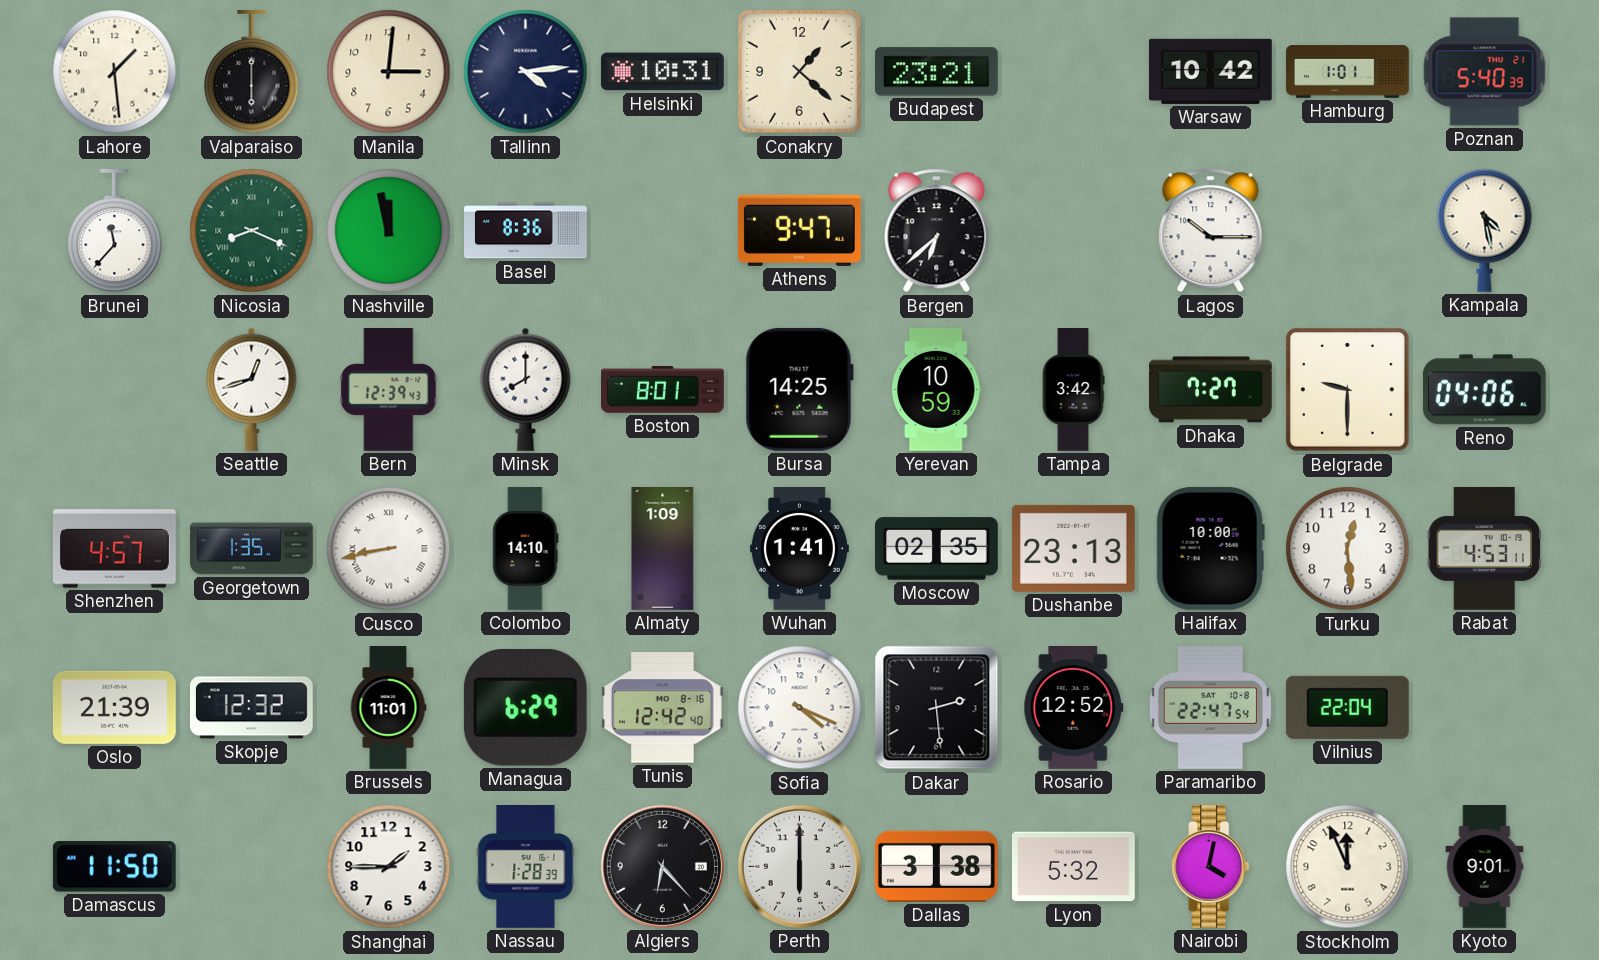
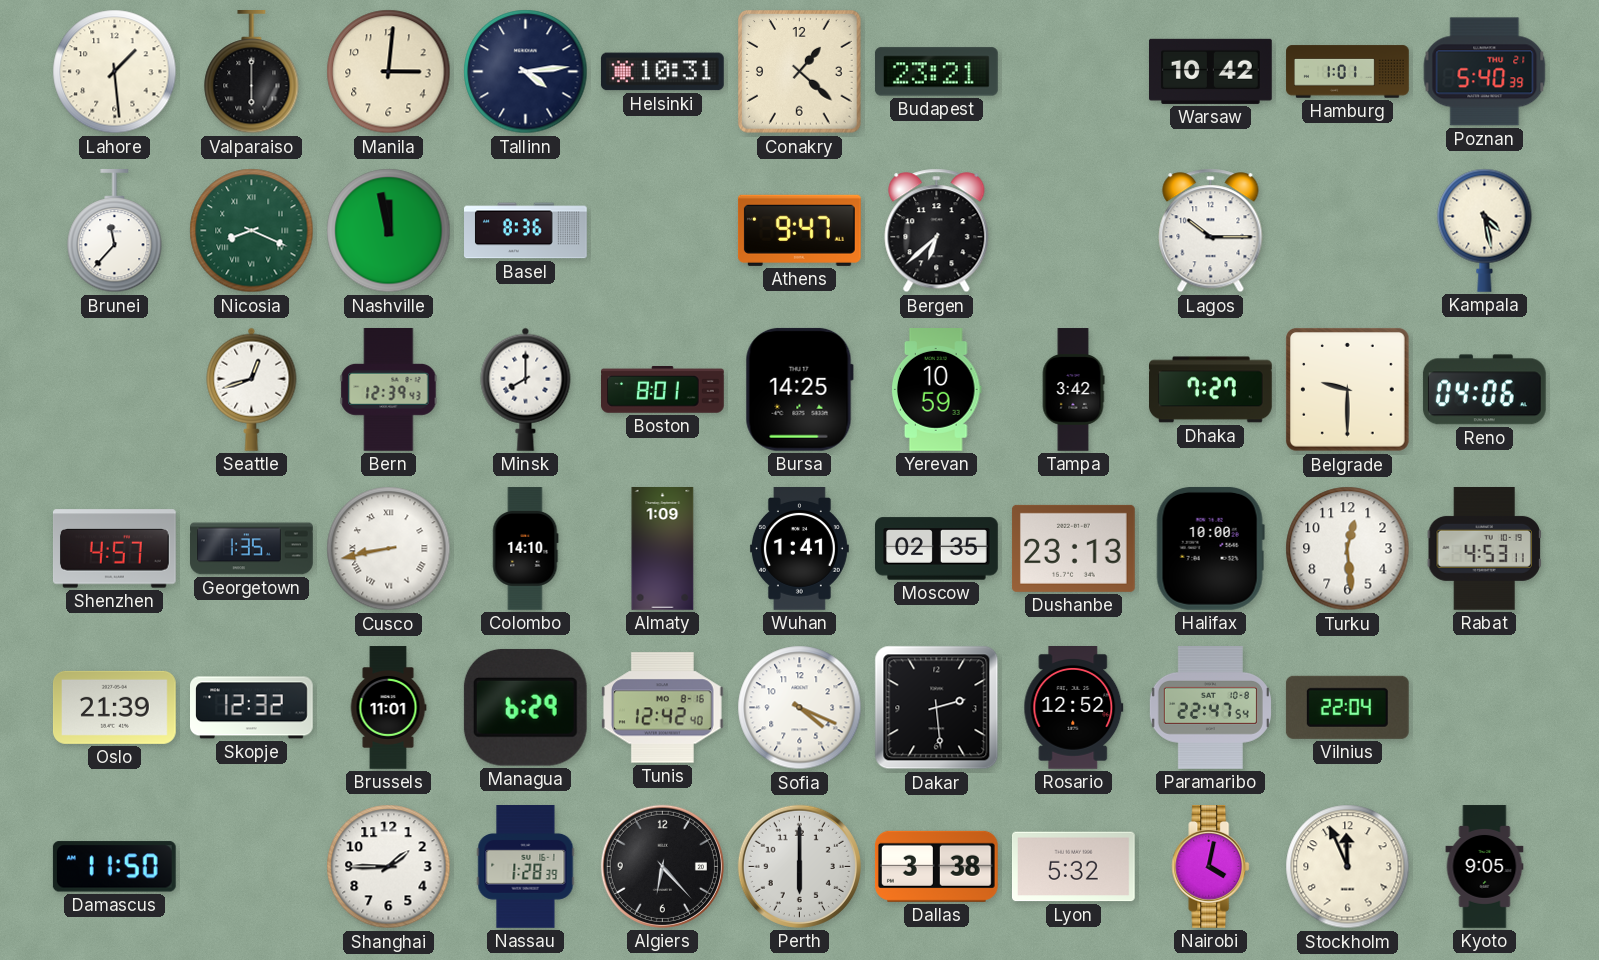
Kyoto: 9:01 -> 9:05 (1485, 867)
